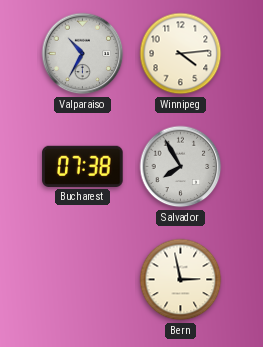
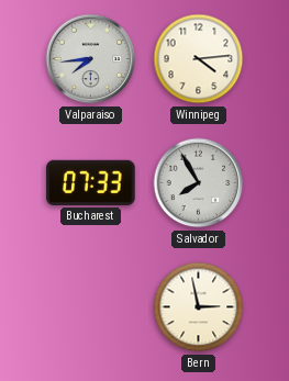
Valparaiso: 10:35 -> 7:44 (91, 59)
Bucharest: 07:38 -> 07:33 (91, 182)
